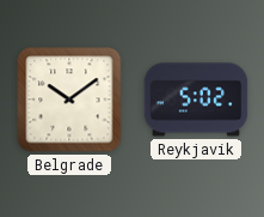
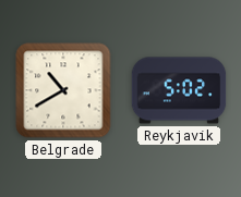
Belgrade: 10:09 -> 10:40 (63, 90)
